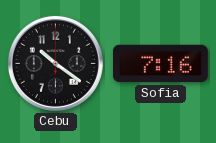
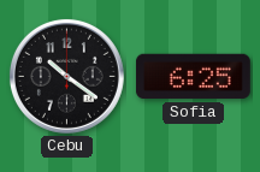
Sofia: 7:16 -> 6:25 (193, 77)
